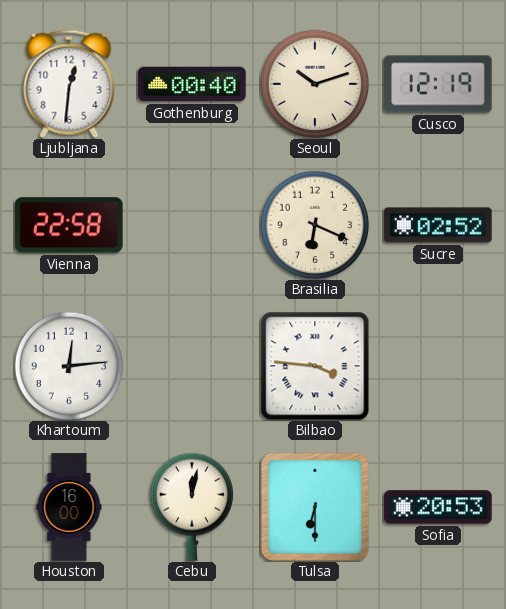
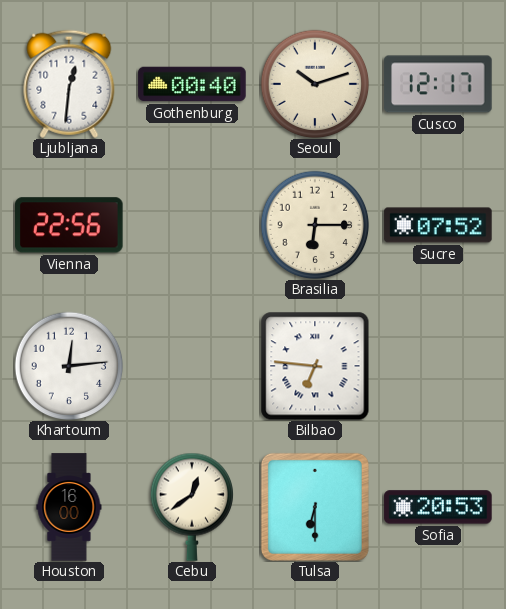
Cusco: 12:19 -> 12:17 (438, 84)
Vienna: 22:58 -> 22:56 (70, 225)
Brasilia: 6:19 -> 6:15 (315, 225)
Sucre: 02:52 -> 07:52 (438, 225)
Bilbao: 3:46 -> 6:46 (315, 366)
Cebu: 12:02 -> 12:39 (191, 507)
